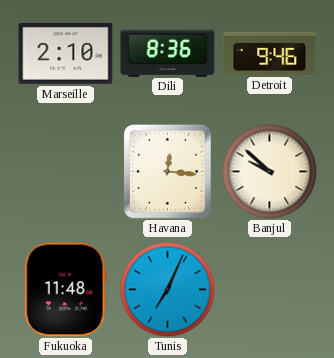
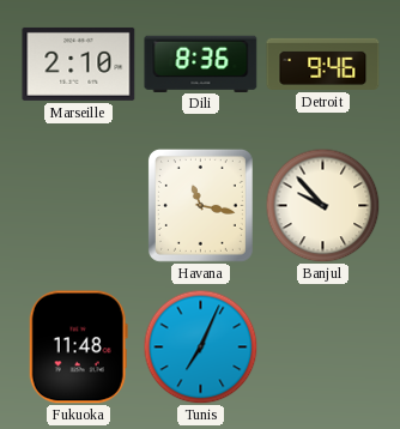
Havana: 12:16 -> 11:17 (200, 205)
Banjul: 9:52 -> 9:53 (322, 205)
